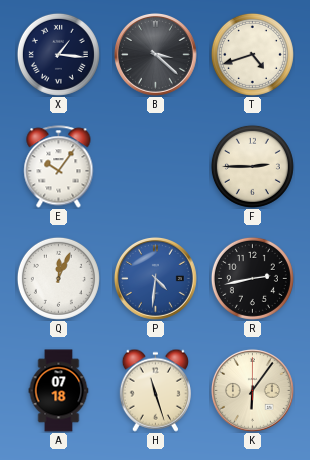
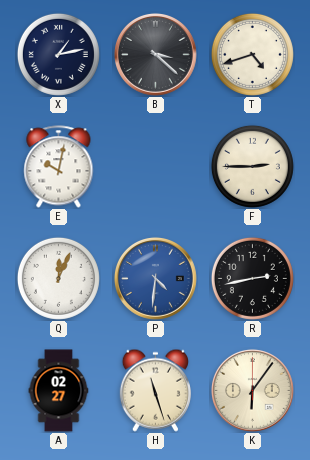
X: 1:16 -> 1:13 (58, 54)
E: 10:06 -> 10:02 (59, 167)
A: 07:18 -> 02:27 (59, 391)
